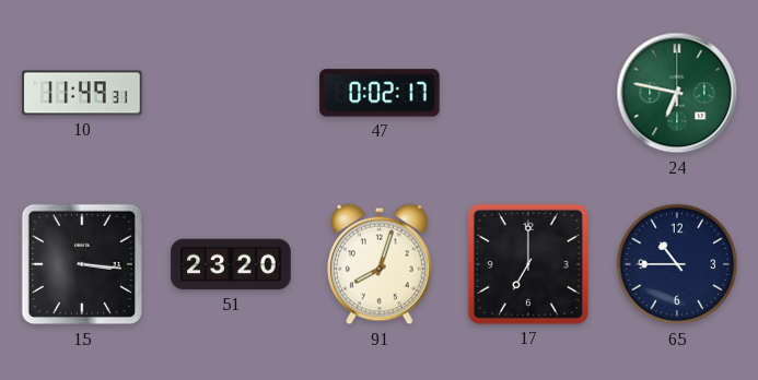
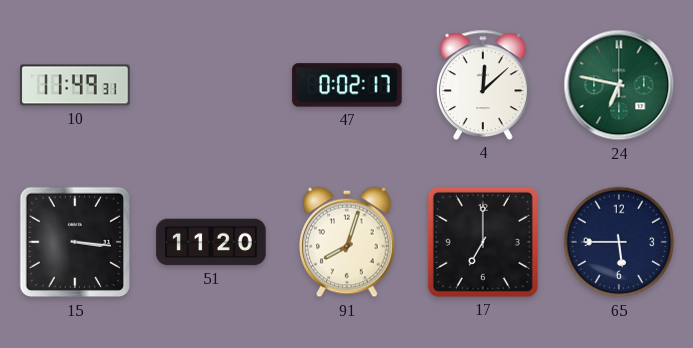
4: none -> 12:08 (484, 85)
51: 23:20 -> 11:20 (211, 242)
65: 10:45 -> 5:45 (619, 242)
